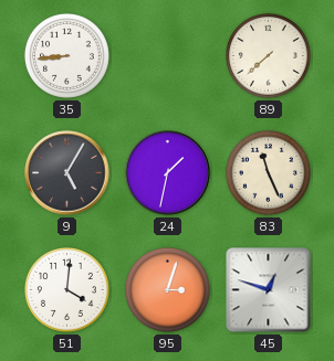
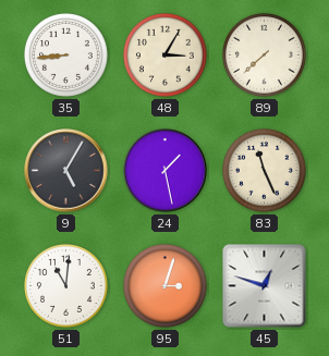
48: none -> 3:05 (164, 54)
24: 1:32 -> 1:28 (166, 171)
51: 4:01 -> 11:01 (65, 285)
